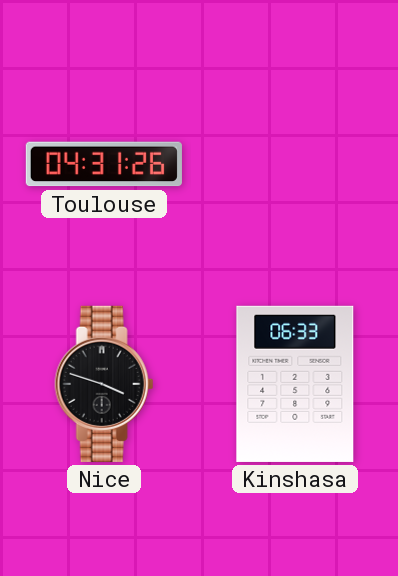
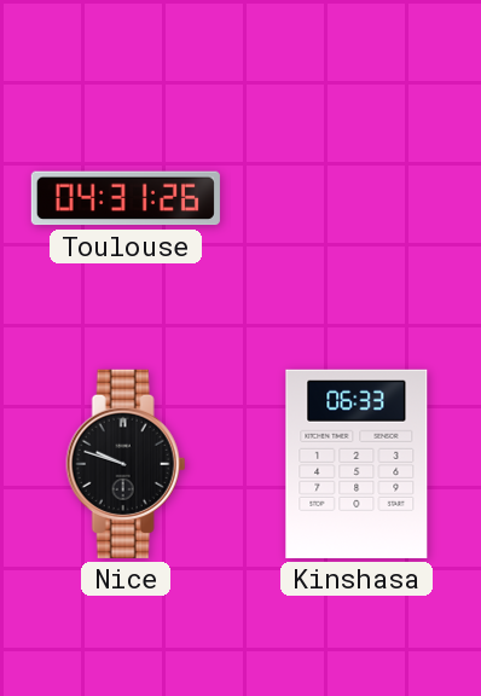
Nice: 3:48 -> 9:48 (126, 464)
